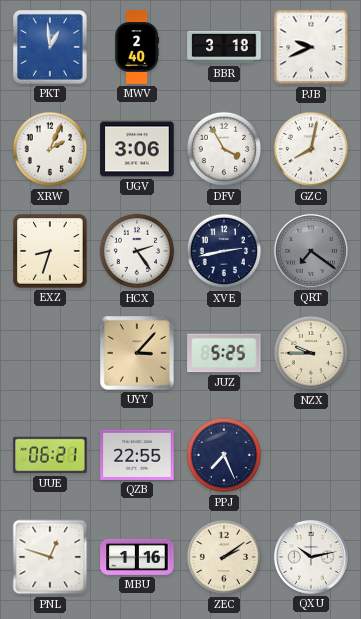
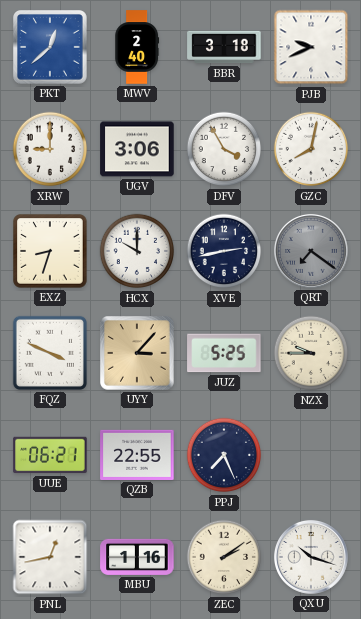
PKT: 12:59 -> 12:38 (51, 48)
XRW: 2:04 -> 9:00 (50, 149)
HCX: 2:24 -> 10:00 (137, 251)
FQZ: none -> 3:49 (50, 353)
PNL: 12:48 -> 12:43 (50, 557)
QXU: 10:13 -> 10:18 (311, 557)
